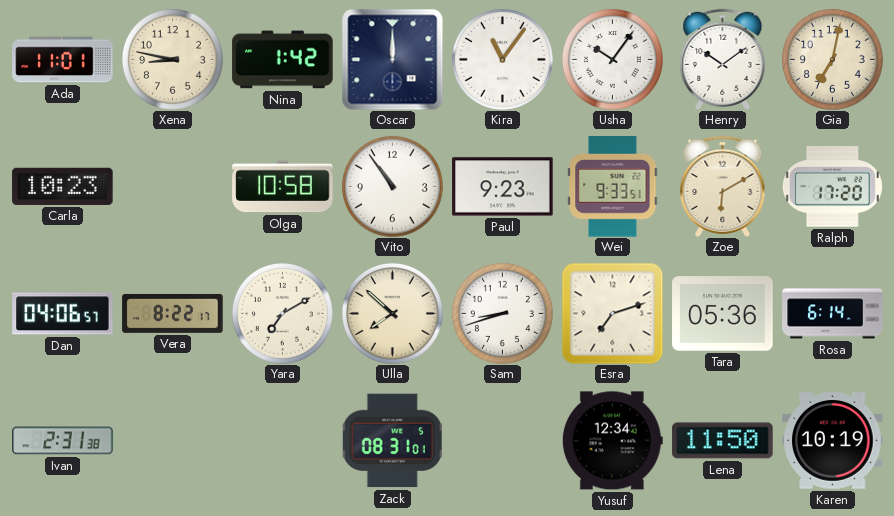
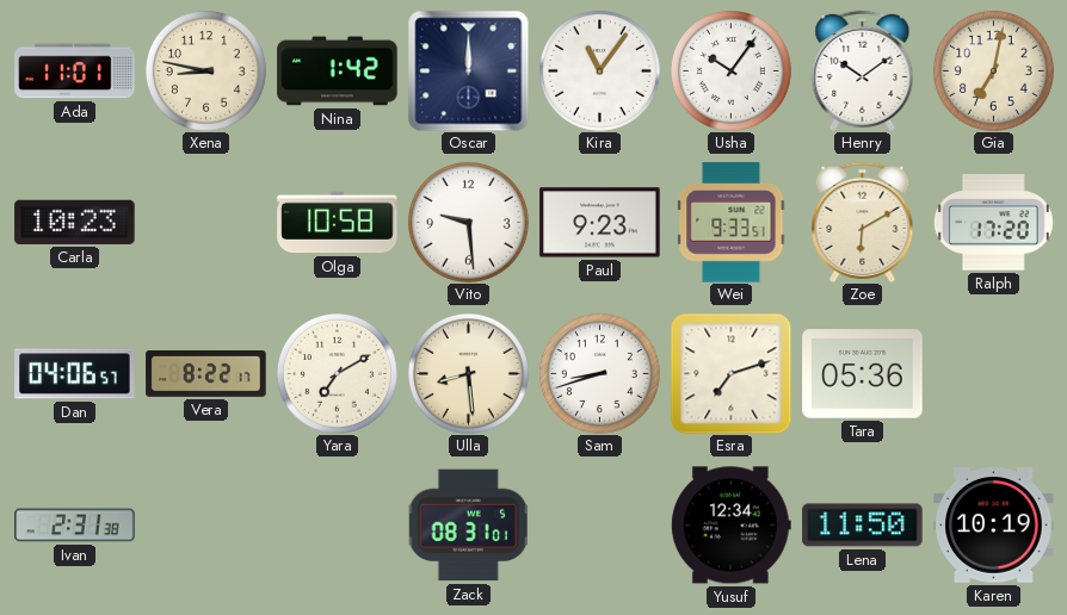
Vito: 10:54 -> 9:29 (468, 222)
Ulla: 7:52 -> 8:29 (468, 373)
Rosa: 6:14 -> none (833, 314)
